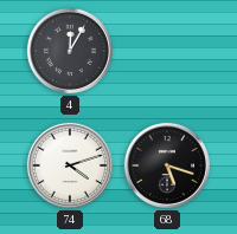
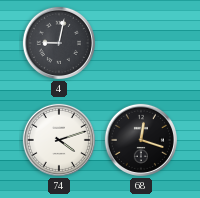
4: 12:05 -> 9:02 (59, 43)
68: 5:18 -> 12:18 (141, 140)
